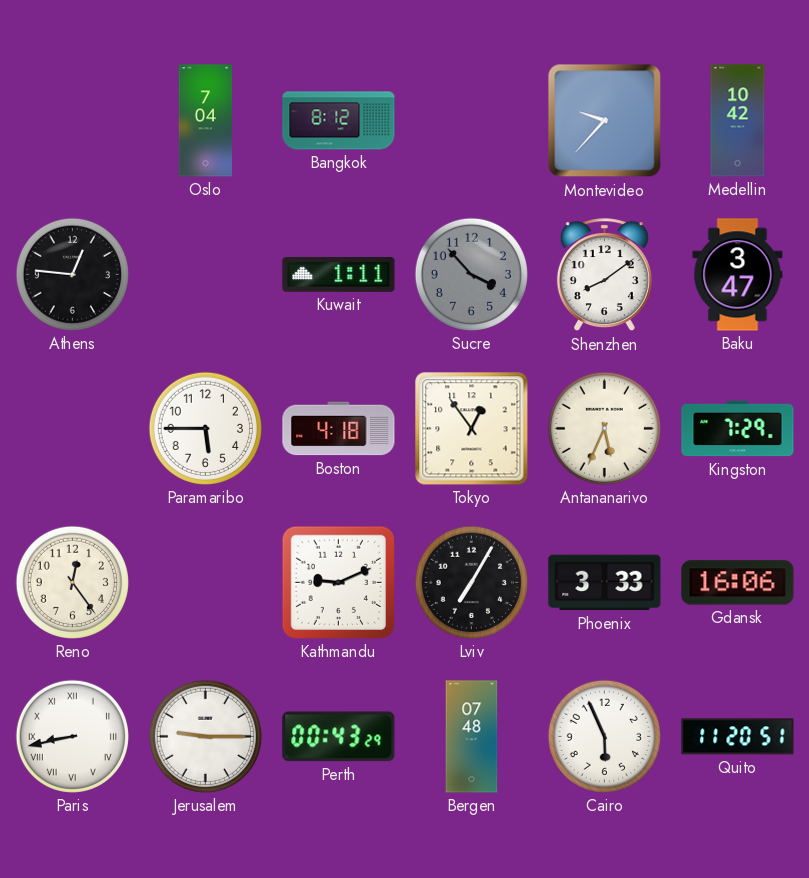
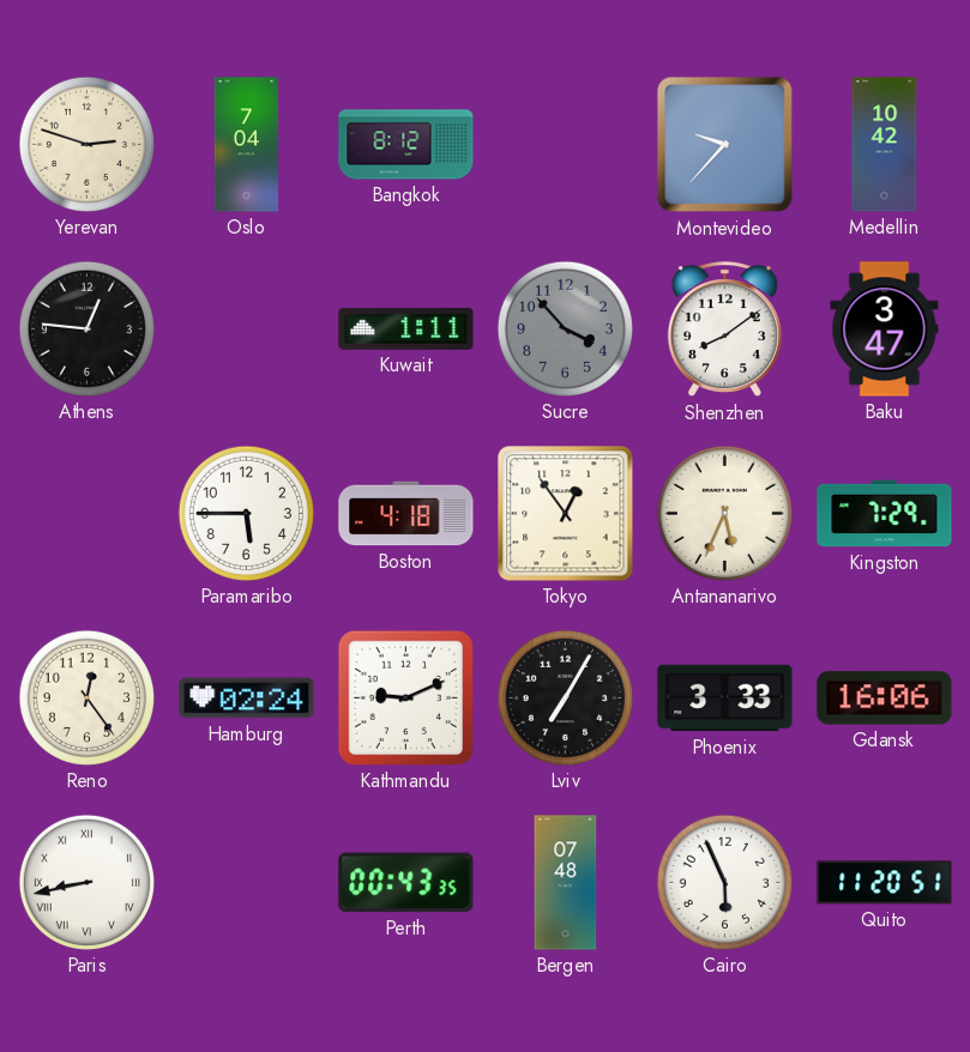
Yerevan: none -> 2:48 (86, 144)
Hamburg: none -> 02:24 (247, 699)
Jerusalem: 9:15 -> none (205, 736)
Perth: 00:43:29 -> 00:43:35 (406, 883)
